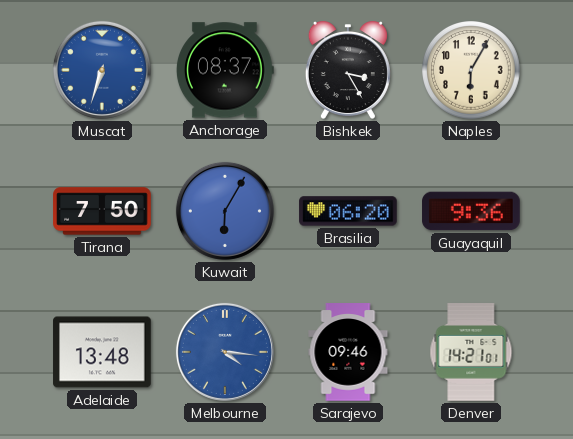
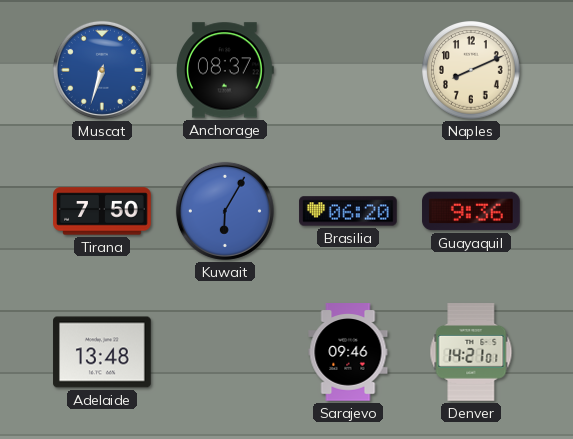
Bishkek: 3:25 -> none (348, 70)
Naples: 6:05 -> 8:11 (472, 71)
Melbourne: 4:16 -> none (225, 352)
